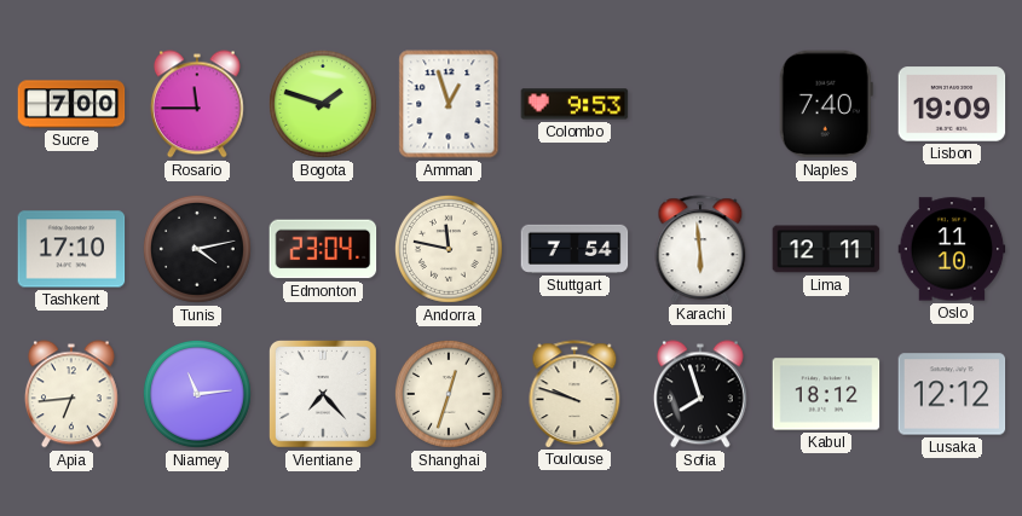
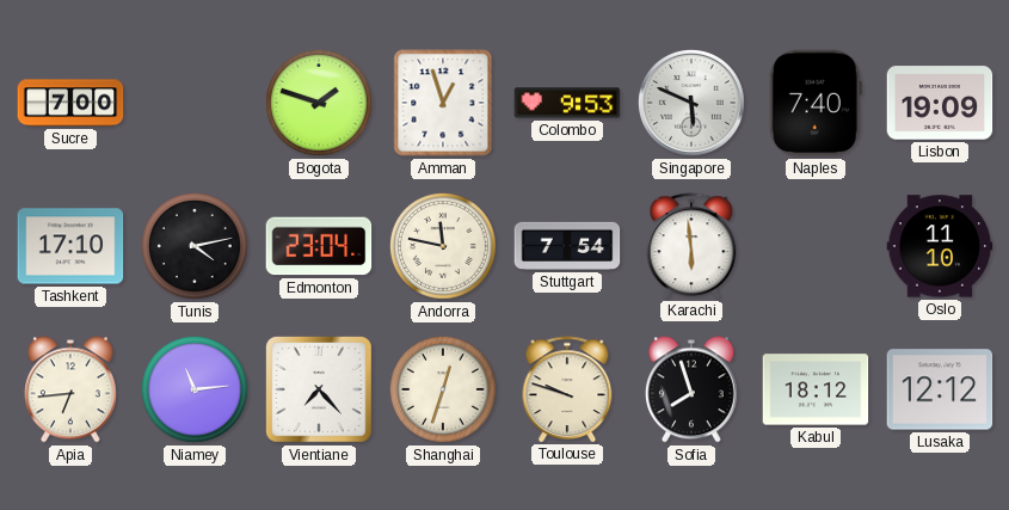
Rosario: 11:45 -> none (197, 104)
Singapore: none -> 5:49 (691, 103)
Lima: 12:11 -> none (826, 249)
